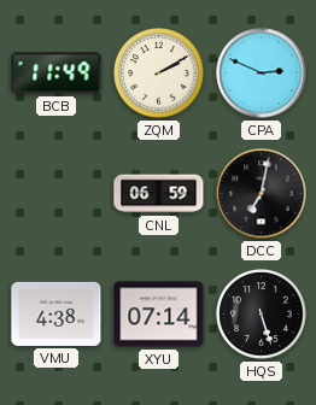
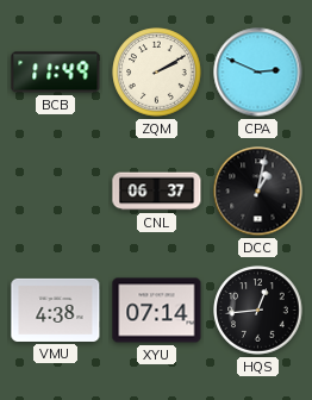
CNL: 06:59 -> 06:37 (157, 192)
DCC: 7:02 -> 1:02 (258, 192)
HQS: 5:27 -> 12:44 (258, 311)
